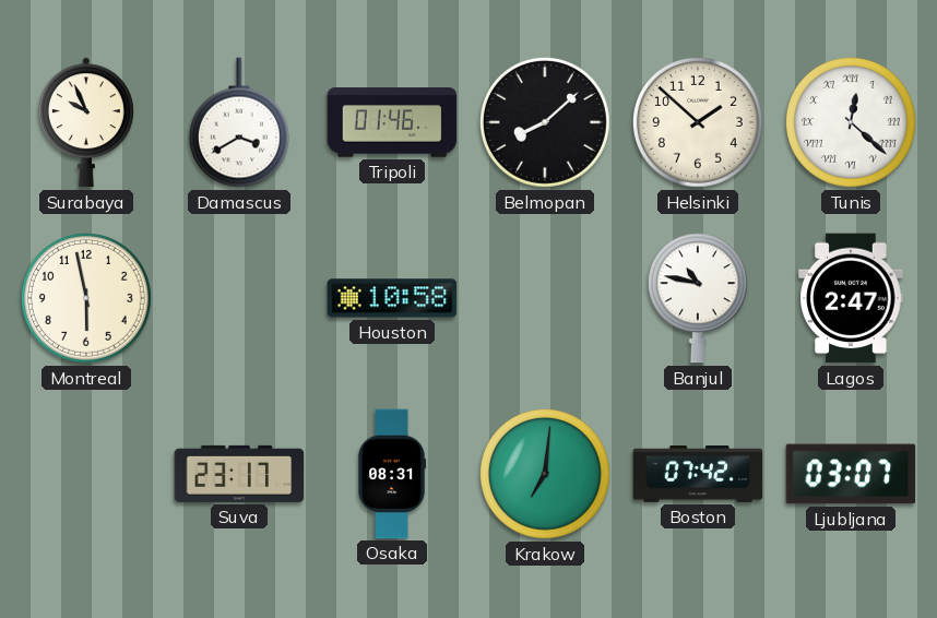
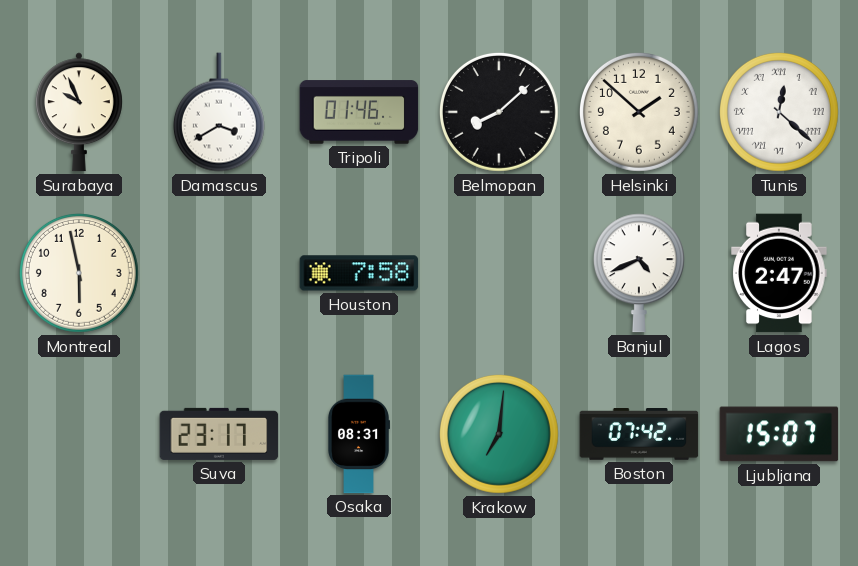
Houston: 10:58 -> 7:58 (359, 273)
Banjul: 10:47 -> 4:41 (639, 273)
Ljubljana: 03:07 -> 15:07 (779, 434)
